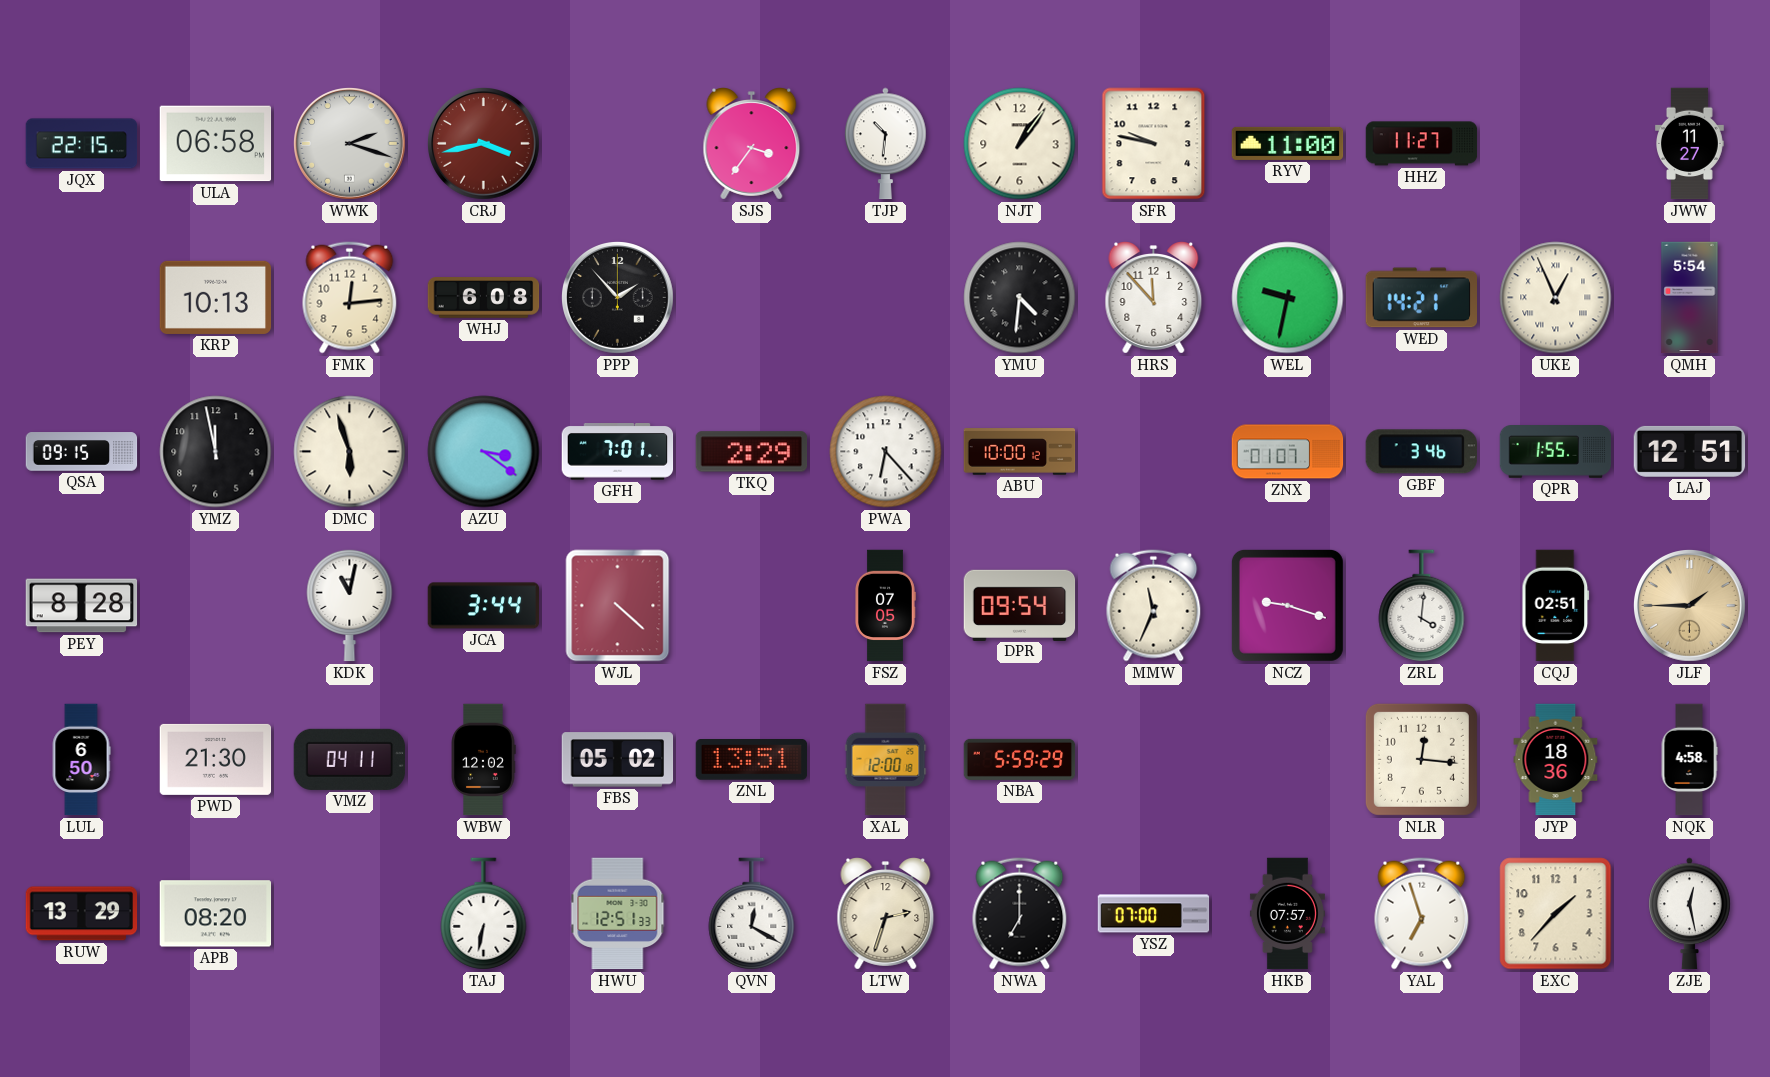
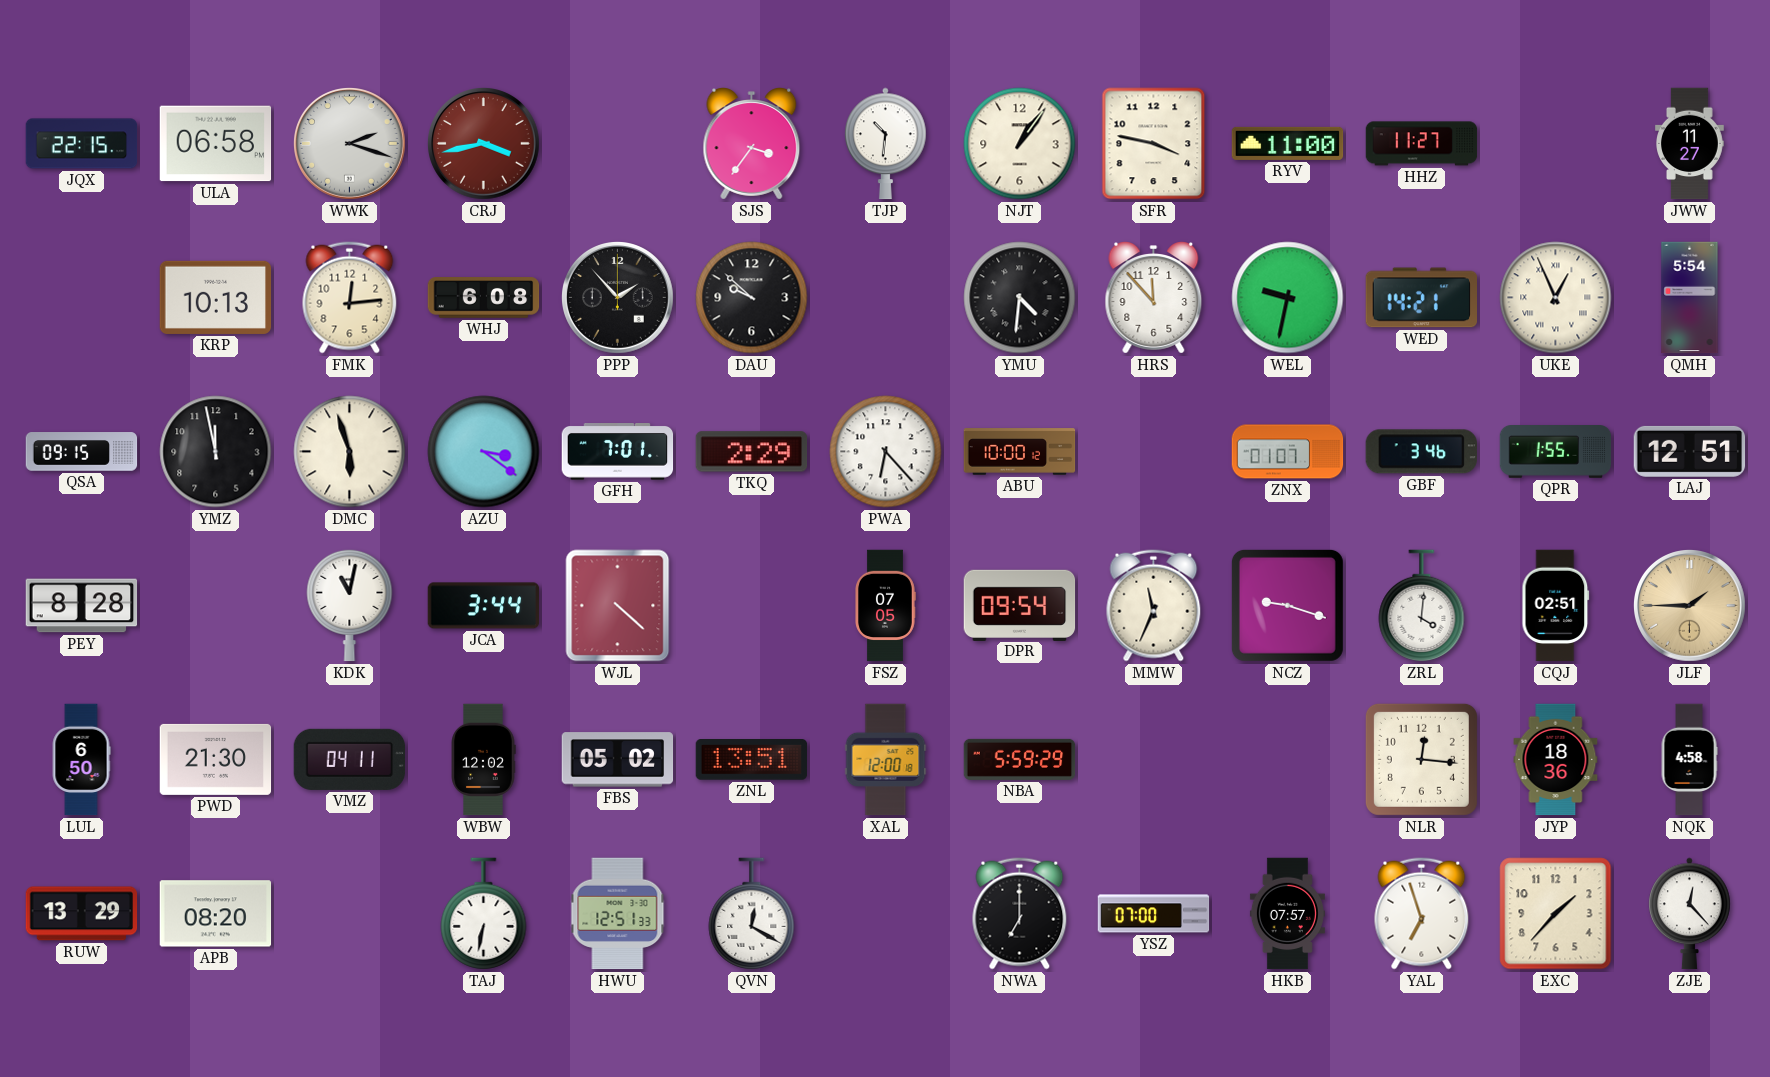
SFR: 9:47 -> 3:47 (1154, 144)
DAU: none -> 9:52 (752, 298)
LTW: 2:33 -> none (886, 914)
ZJE: 12:28 -> 12:23 (1690, 914)
